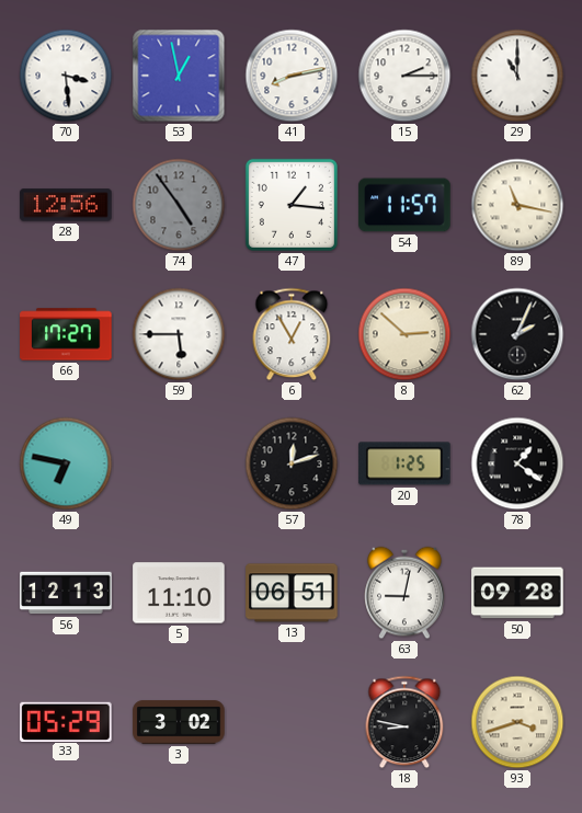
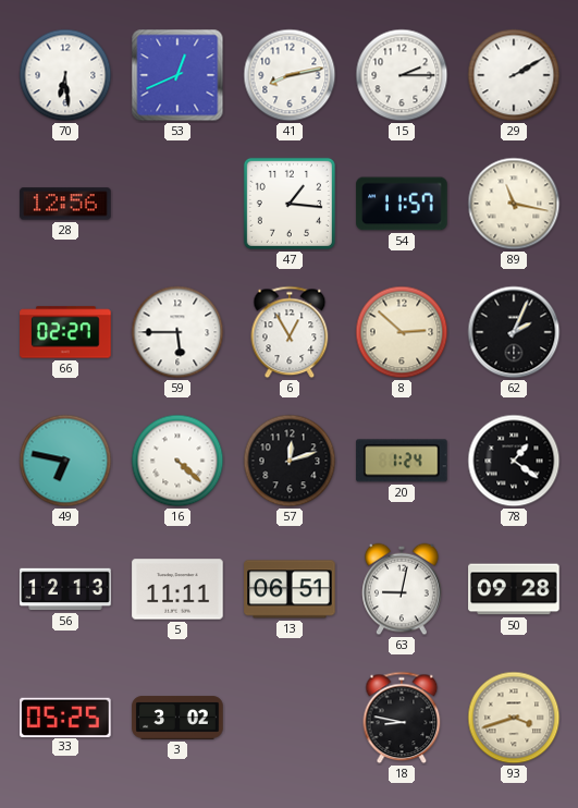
70: 3:29 -> 6:29 (65, 75)
53: 12:58 -> 12:41 (177, 75)
29: 11:00 -> 2:10 (514, 75)
74: 4:54 -> none (179, 205)
66: 17:27 -> 02:27 (65, 332)
16: none -> 4:22 (177, 461)
20: 1:25 -> 1:24 (402, 461)
5: 11:10 -> 11:11 (177, 589)
33: 05:29 -> 05:25 (65, 717)
